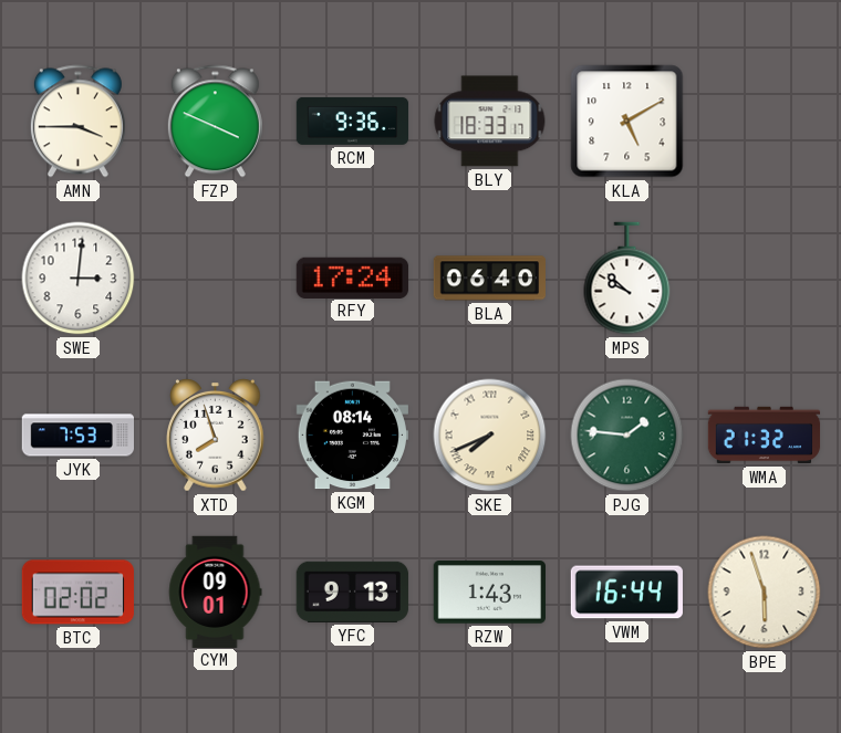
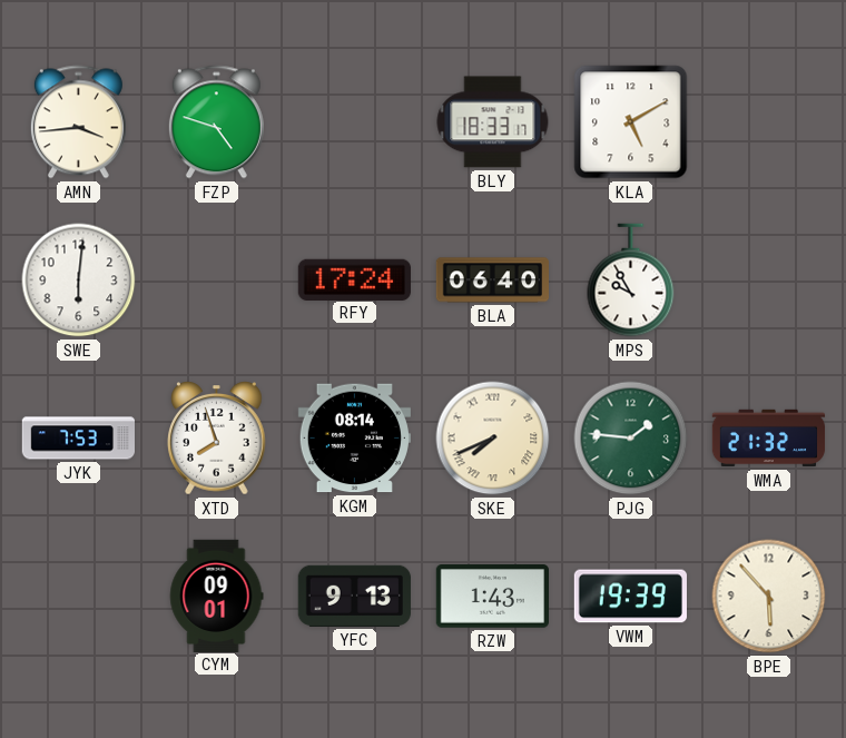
AMN: 3:45 -> 3:44 (78, 122)
FZP: 3:49 -> 4:48 (216, 122)
RCM: 9:36 -> none (353, 121)
SWE: 3:01 -> 6:01 (79, 281)
MPS: 9:52 -> 9:55 (631, 281)
BTC: 02:02 -> none (77, 593)
VWM: 16:44 -> 19:39 (630, 597)
BPE: 5:57 -> 5:53 (769, 597)
